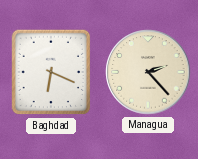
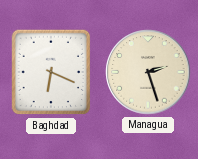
Managua: 2:23 -> 2:27 (148, 72)
